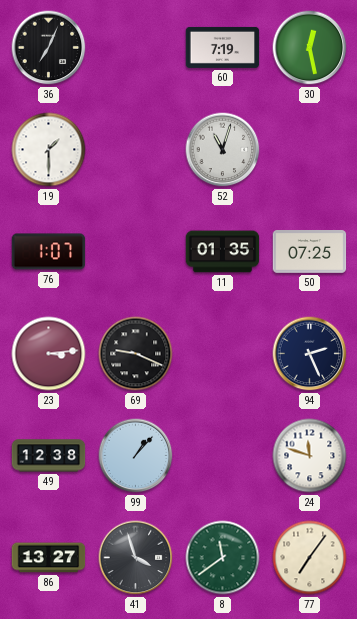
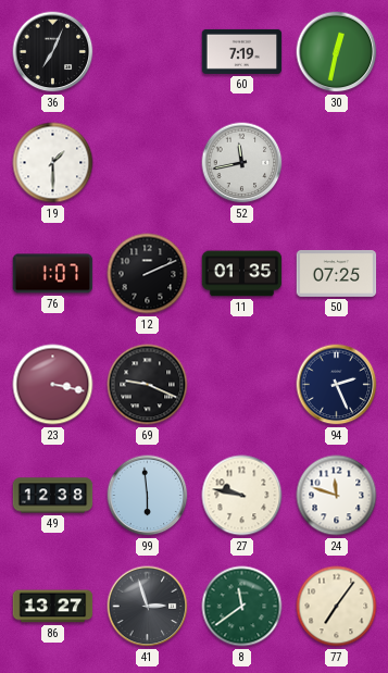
30: 12:28 -> 12:32 (337, 52)
52: 11:03 -> 11:43 (242, 163)
12: none -> 2:11 (148, 274)
23: 3:14 -> 3:17 (53, 385)
99: 1:07 -> 5:59 (148, 496)
27: none -> 9:47 (242, 496)
41: 3:57 -> 2:57 (148, 607)
